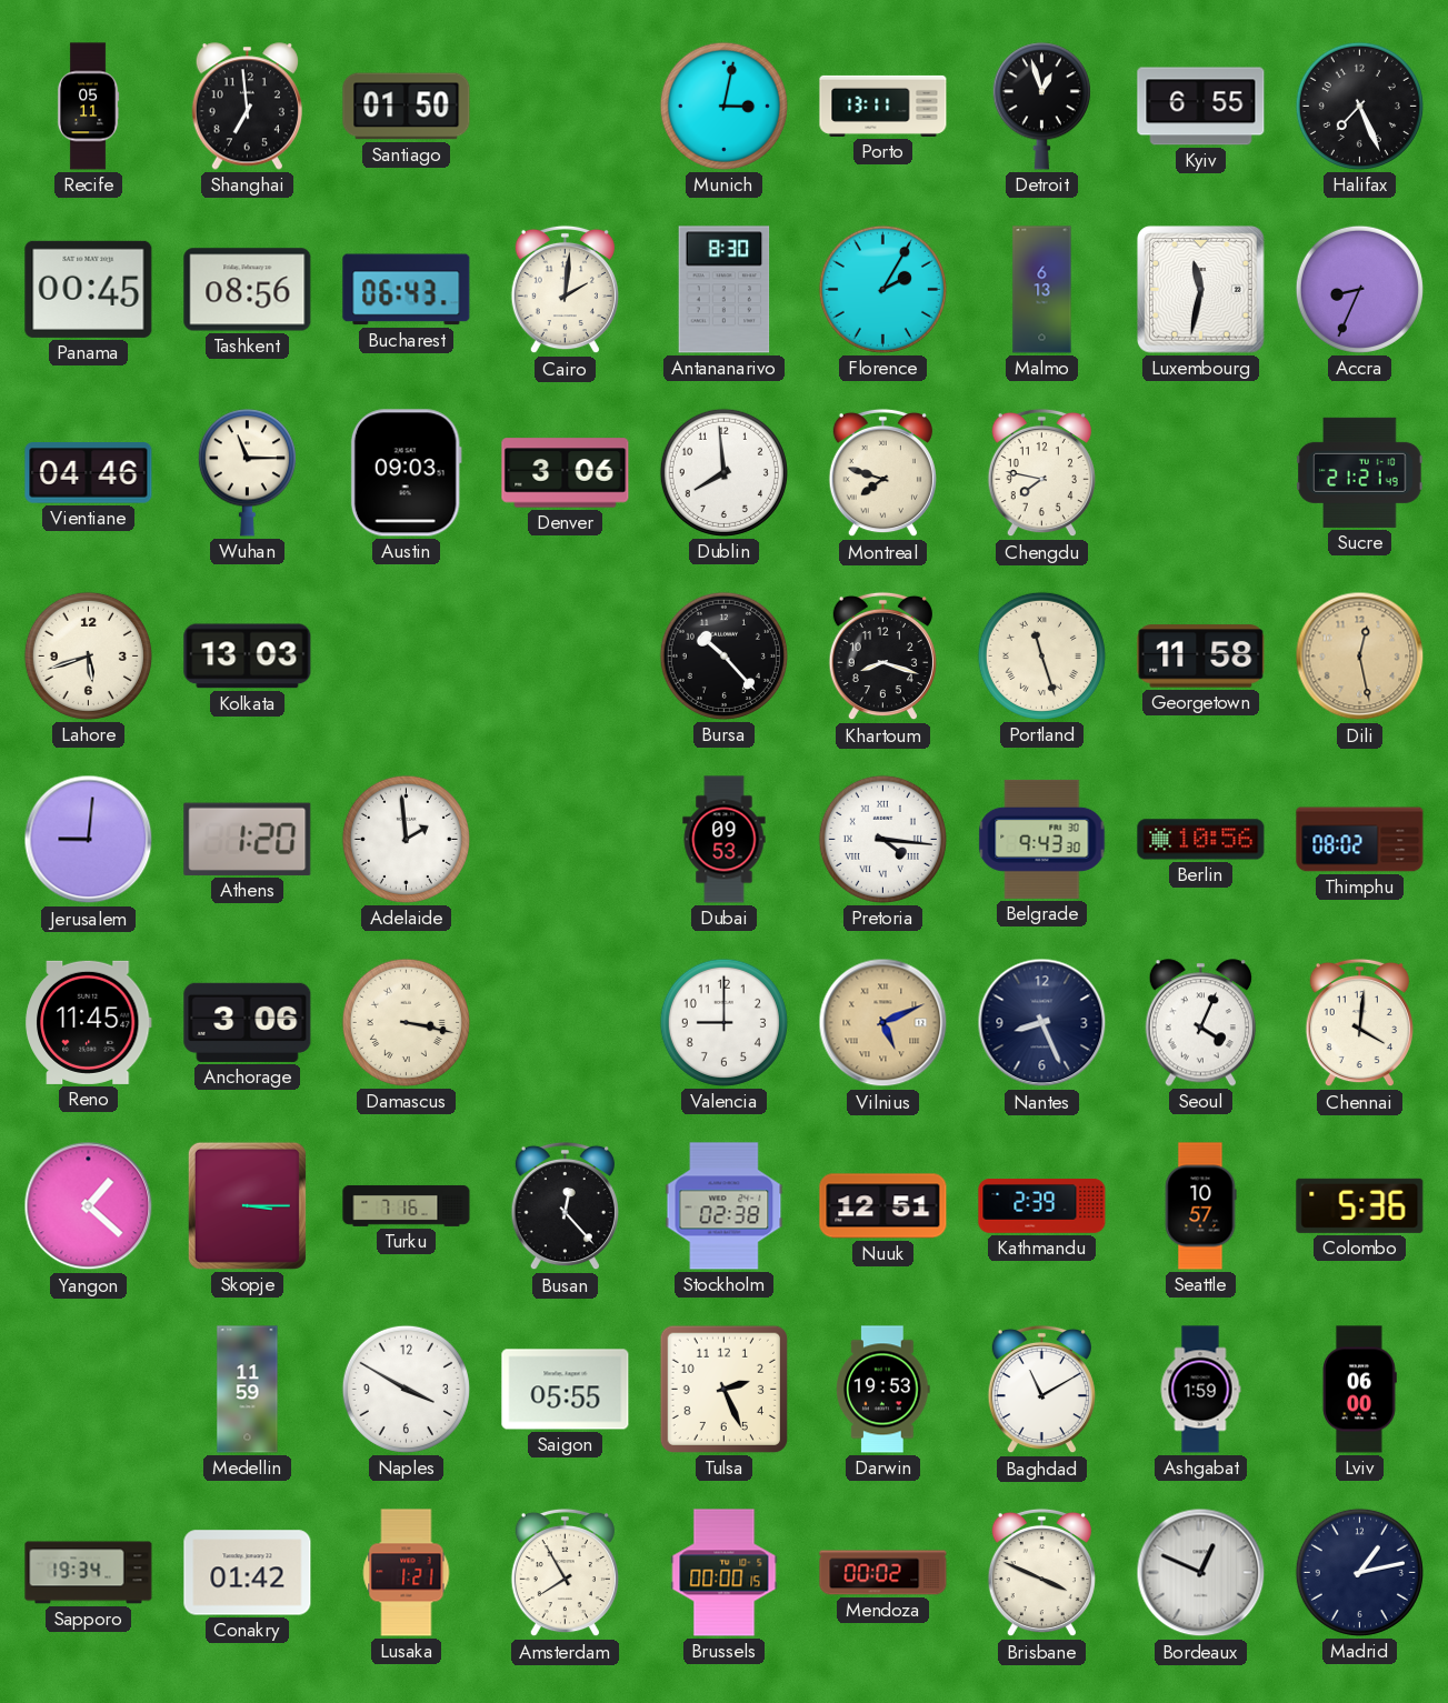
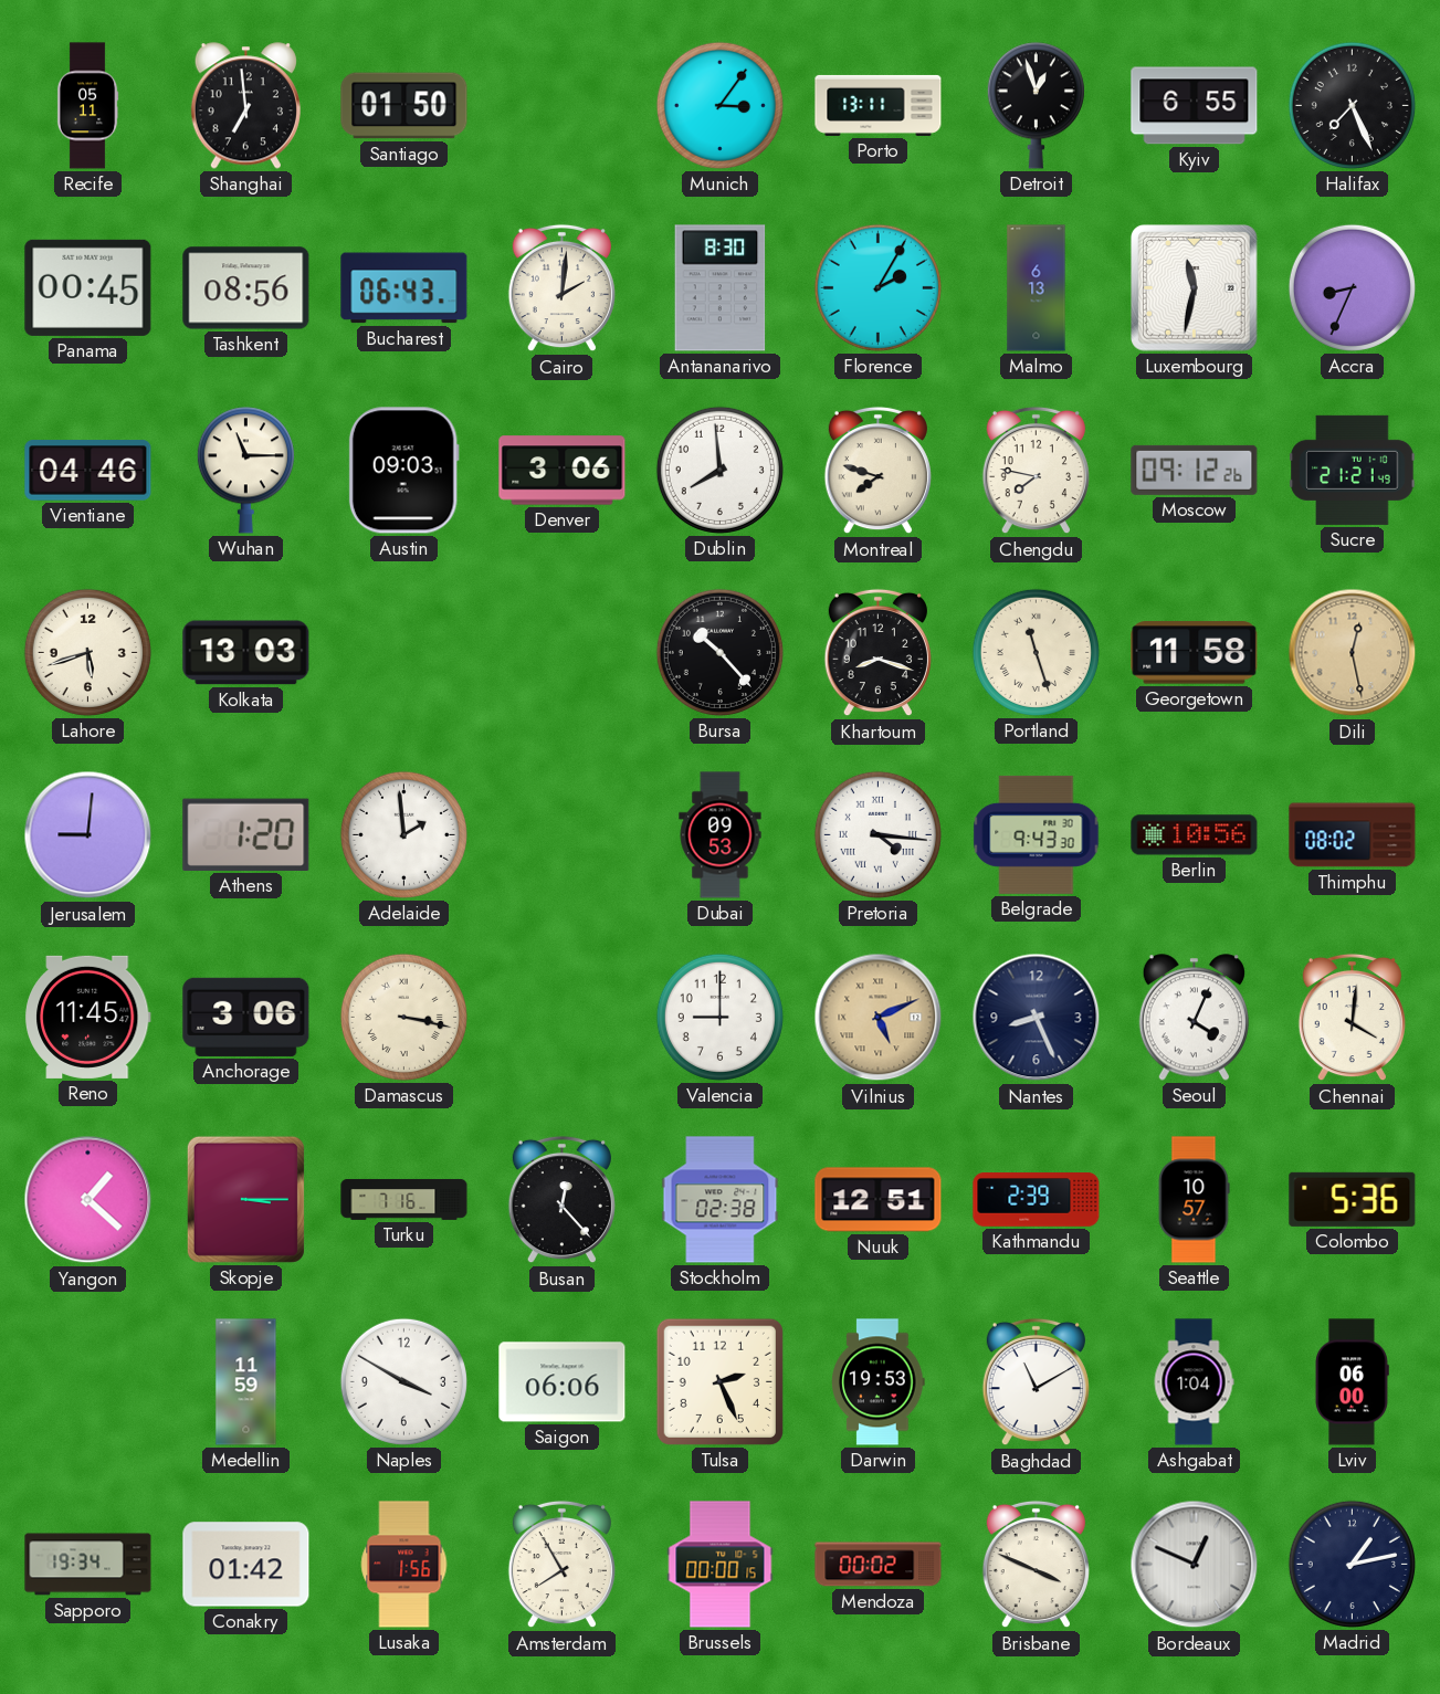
Munich: 3:02 -> 3:06 (719, 105)
Moscow: none -> 09:12 (1195, 470)
Saigon: 05:55 -> 06:06 (563, 1382)
Ashgabat: 1:59 -> 1:04 (1194, 1382)
Lusaka: 1:21 -> 1:56 (404, 1565)
